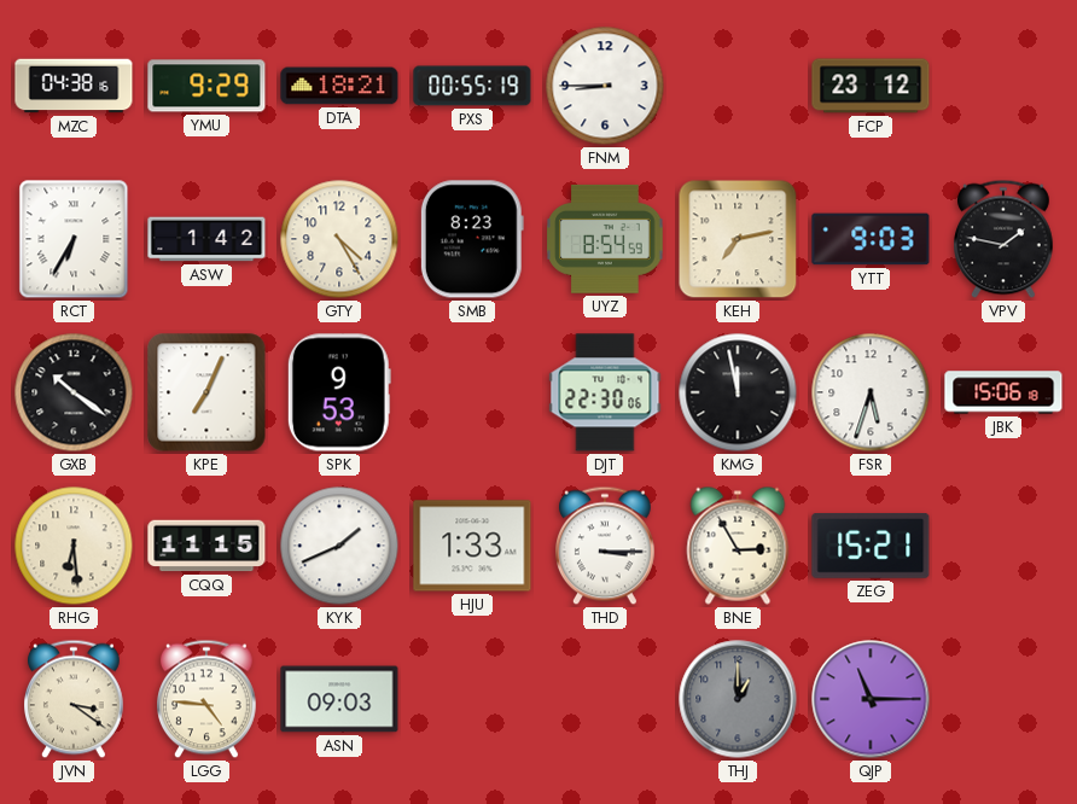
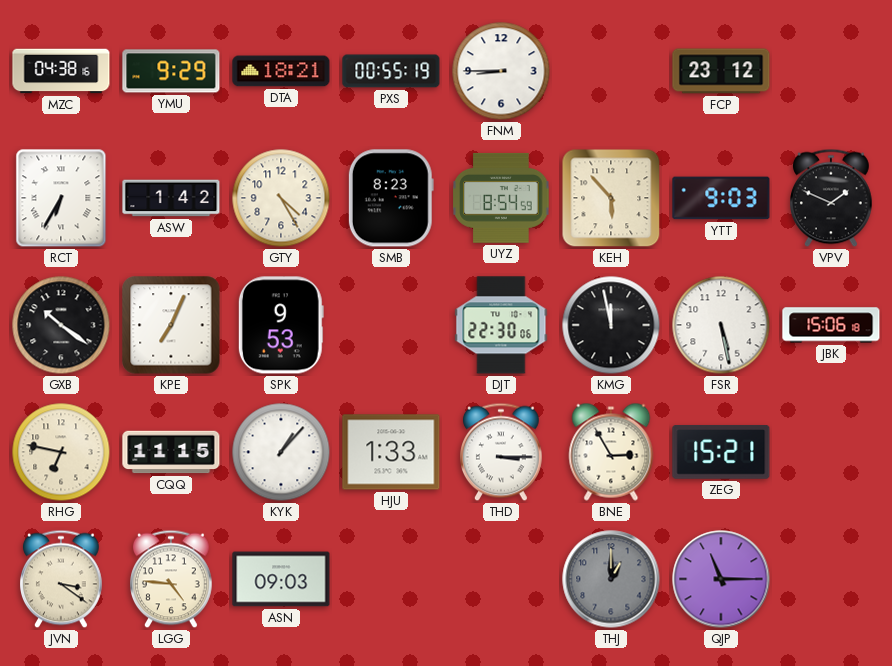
KEH: 7:13 -> 5:53 (611, 198)
VPV: 1:47 -> 1:49 (832, 198)
FSR: 5:33 -> 5:28 (721, 325)
RHG: 6:29 -> 6:47 (61, 452)
KYK: 1:41 -> 1:07 (281, 452)
